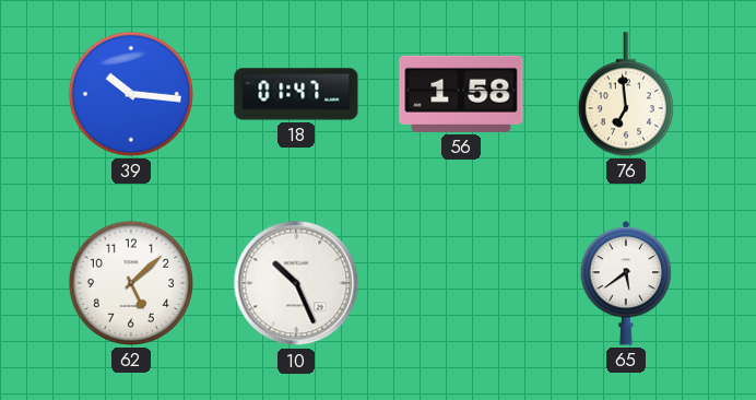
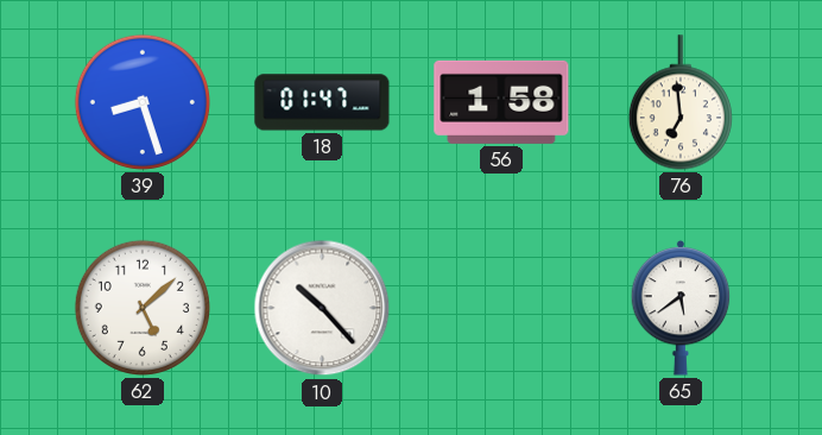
39: 10:16 -> 8:27 (143, 102)
10: 10:26 -> 10:23 (322, 308)
